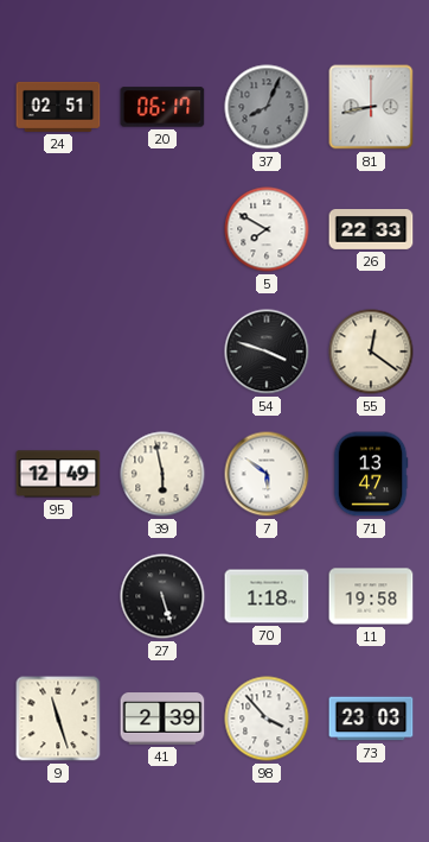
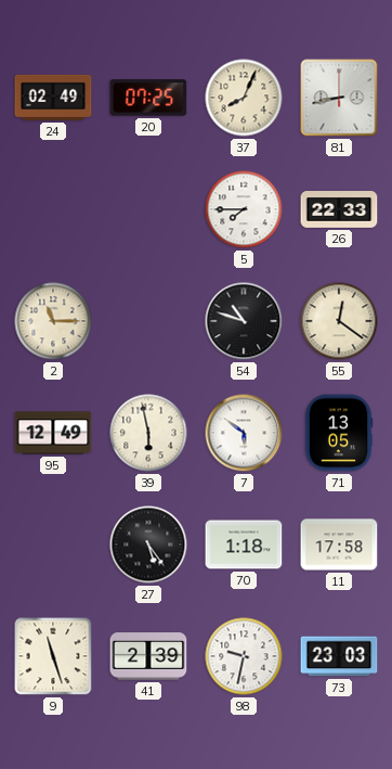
24: 02:51 -> 02:49 (53, 98)
20: 06:17 -> 07:25 (148, 98)
37 dial: grey -> cream (244, 98)
5: 7:50 -> 7:45 (244, 209)
2: none -> 11:15 (53, 321)
54: 3:48 -> 10:48 (244, 321)
71: 13:47 -> 13:05 (339, 433)
27: 5:27 -> 5:24 (148, 544)
11: 19:58 -> 17:58 (339, 544)
98: 3:53 -> 9:32 (244, 656)
